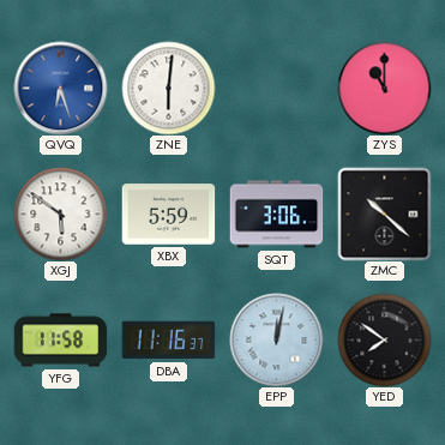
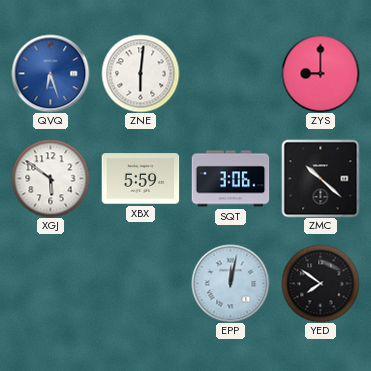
ZYS: 11:00 -> 9:00 (320, 73)
YFG: 11:58 -> none (60, 341)
DBA: 11:16 -> none (168, 341)
